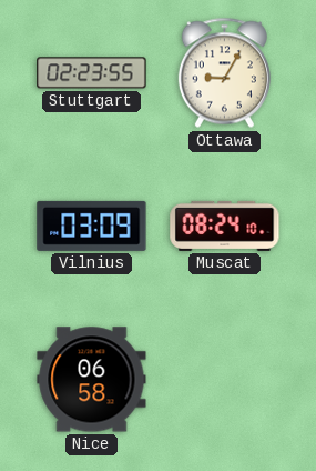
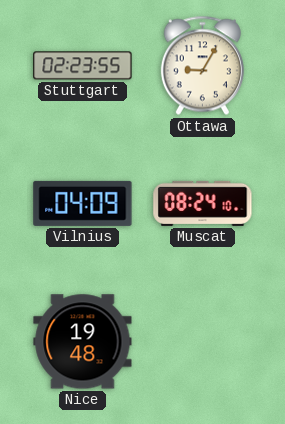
Vilnius: 03:09 -> 04:09 (83, 203)
Nice: 06:58 -> 19:48 (83, 342)
